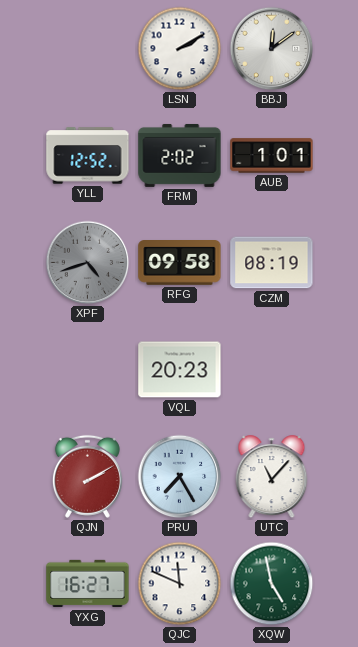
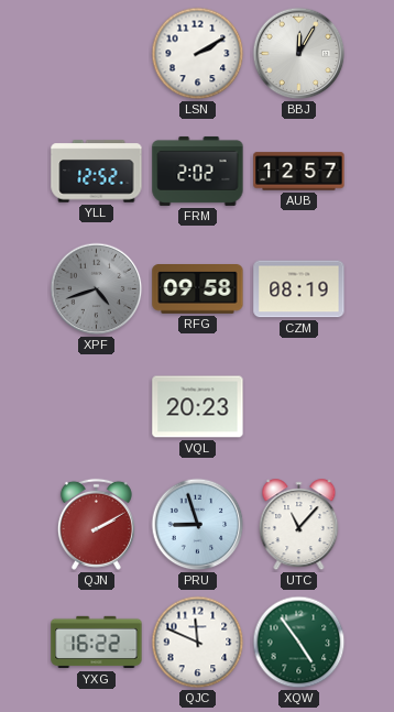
BBJ: 12:09 -> 12:05 (299, 54)
AUB: 1:01 -> 12:57 (299, 172)
PRU: 7:25 -> 8:57 (198, 525)
YXG: 16:27 -> 16:22 (97, 643)
XQW: 4:58 -> 4:54 (299, 643)
